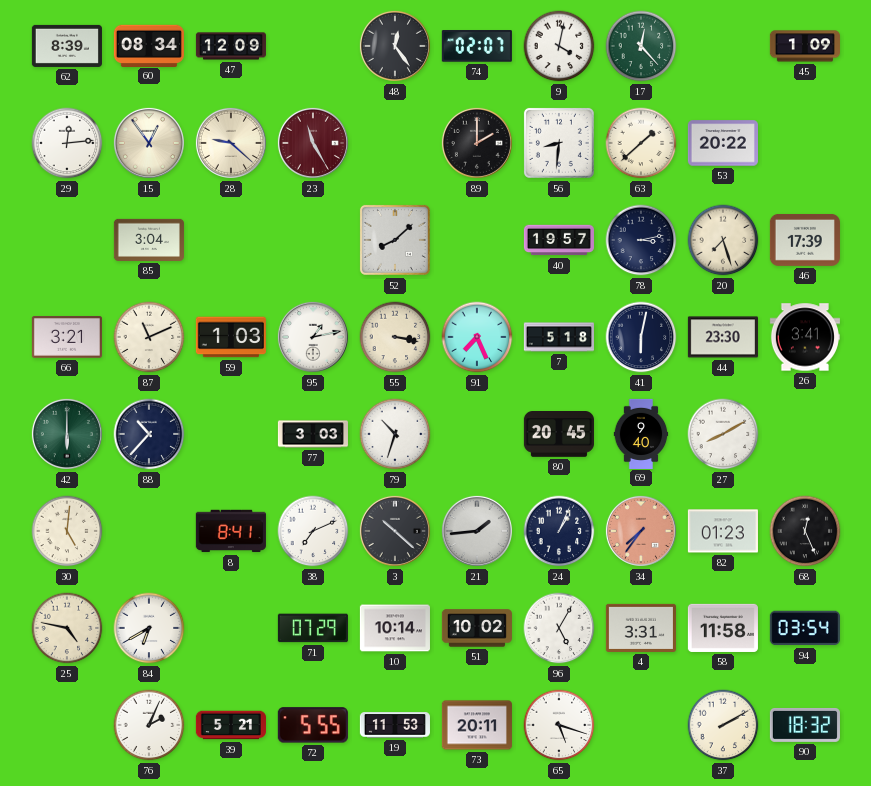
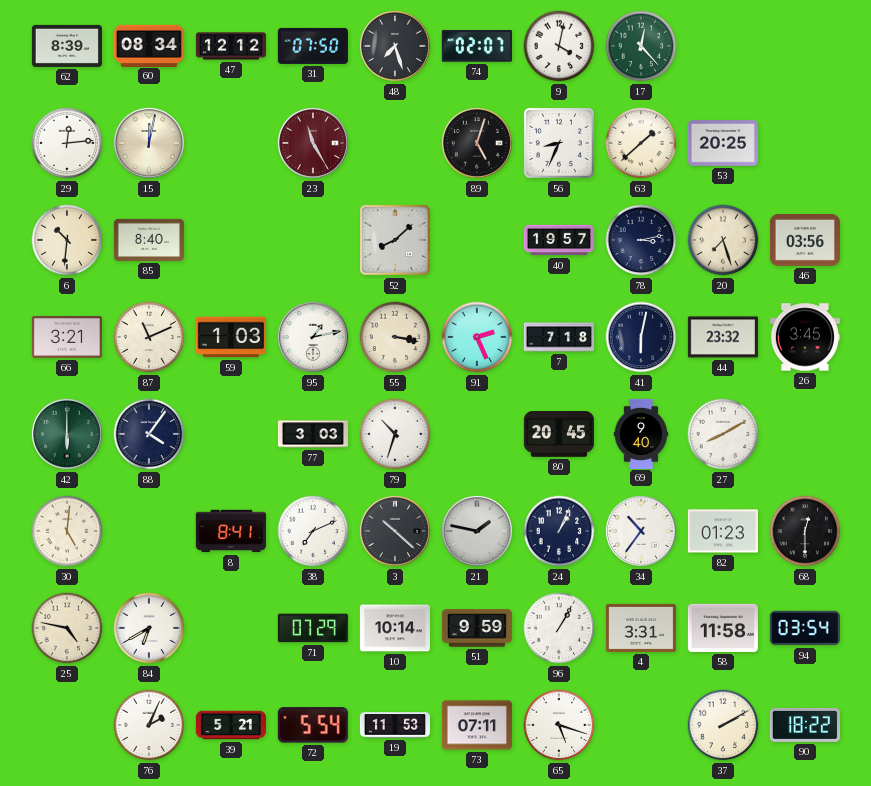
47: 12:09 -> 12:12 (231, 46)
31: none -> 07:50 (313, 46)
48: 12:24 -> 7:27 (395, 46)
45: 1:09 -> none (805, 46)
15: 12:54 -> 12:02 (149, 143)
28: 9:22 -> none (231, 143)
89: 2:00 -> 5:03 (477, 143)
56: 8:31 -> 8:34 (559, 143)
53: 20:22 -> 20:25 (723, 143)
6: none -> 10:31 (67, 240)
85: 3:04 -> 8:40 (149, 240)
46: 17:39 -> 03:56 (805, 240)
91: 7:26 -> 2:26 (477, 337)
7: 5:18 -> 7:18 (559, 337)
44: 23:30 -> 23:32 (723, 337)
26: 3:41 -> 3:45 (805, 337)
88: 10:37 -> 4:06 (149, 434)
21: 1:44 -> 1:47 (477, 531)
34: 7:36 -> 10:36 (641, 531)
34 dial: salmon -> white (641, 531)
68: 12:26 -> 12:30 (805, 531)
51: 10:02 -> 9:59 (477, 628)
96: 5:05 -> 1:05 (559, 628)
72: 5:55 -> 5:54 (313, 725)
73: 20:11 -> 07:11 (477, 725)
90: 18:32 -> 18:22 (805, 725)
